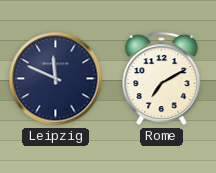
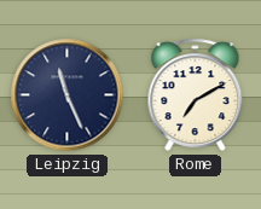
Leipzig: 11:49 -> 11:26 (68, 95)
